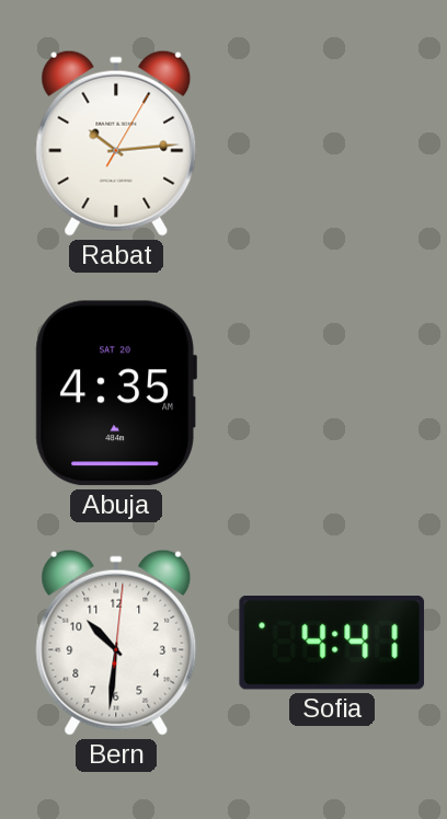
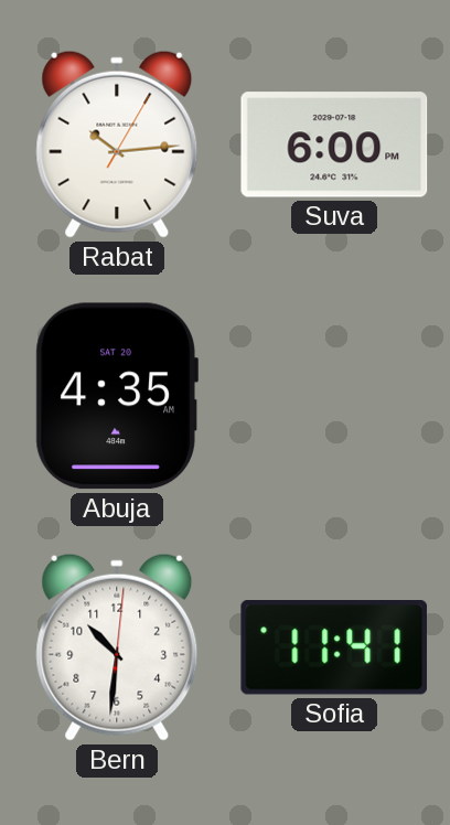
Suva: none -> 6:00 (334, 144)
Sofia: 4:41 -> 11:41 (334, 649)
